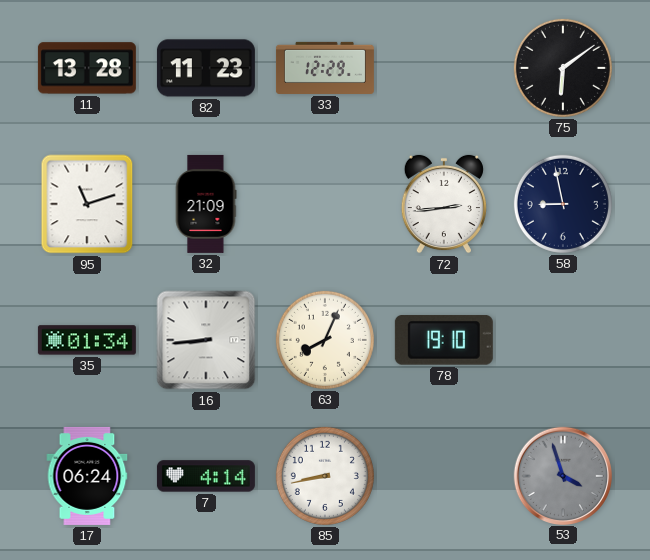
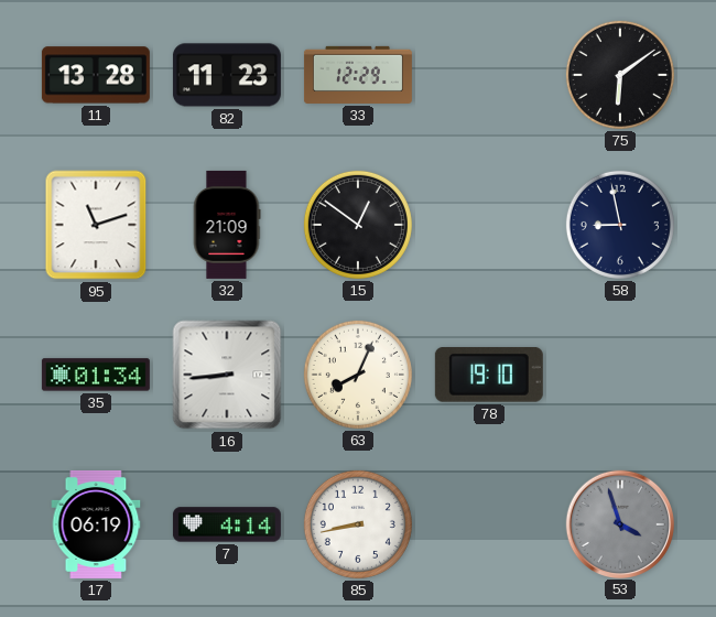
15: none -> 12:51 (358, 225)
72: 2:44 -> none (444, 204)
17: 06:24 -> 06:19 (96, 524)
